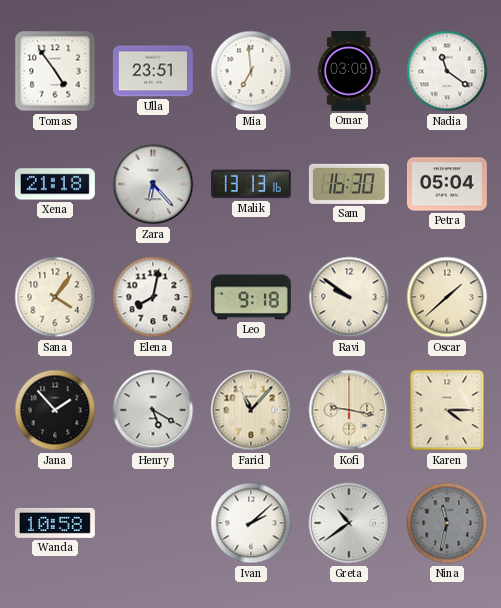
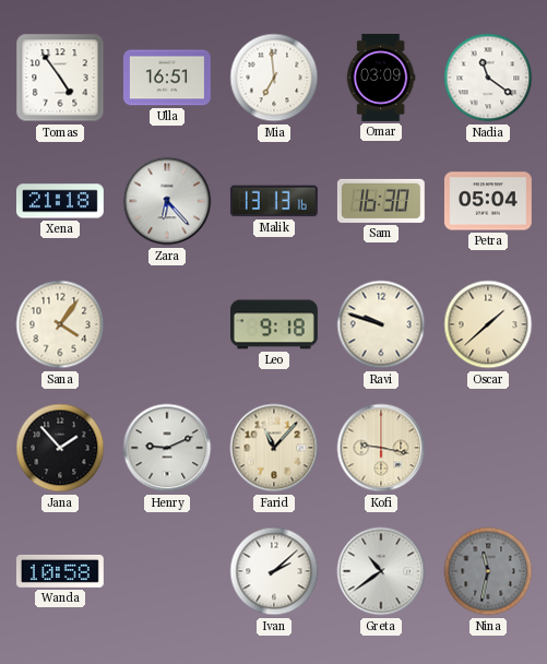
Ulla: 23:51 -> 16:51 (167, 78)
Elena: 8:02 -> none (153, 297)
Ravi: 9:51 -> 9:48 (381, 324)
Henry: 5:20 -> 9:11 (167, 448)
Karen: 4:15 -> none (447, 410)
